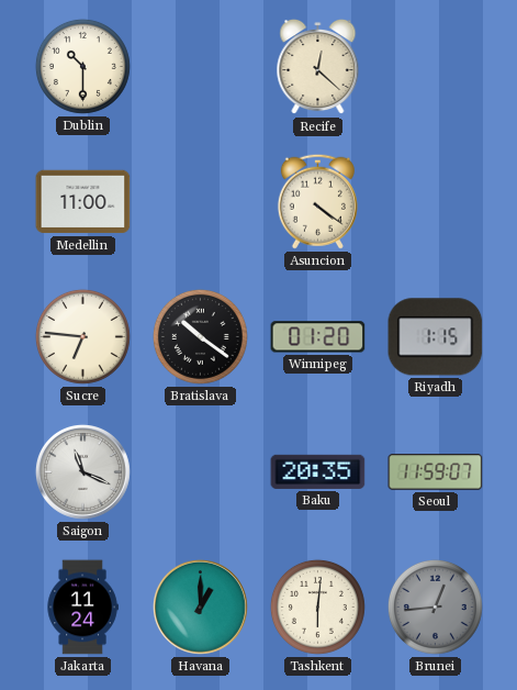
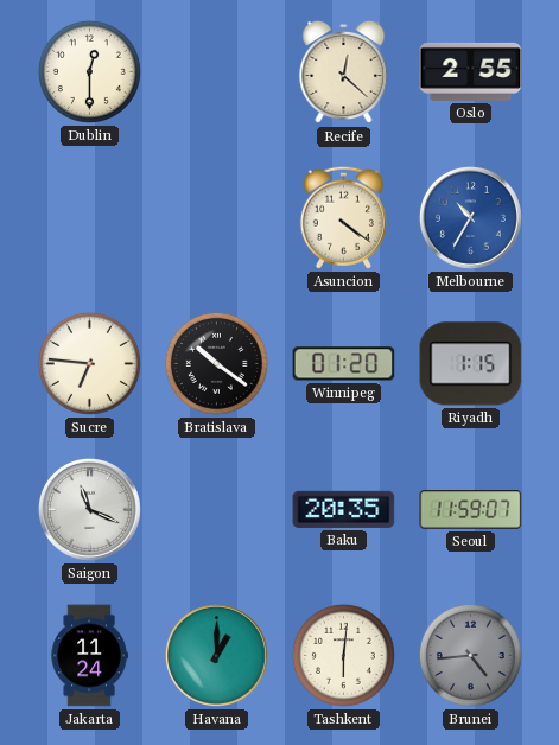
Dublin: 10:30 -> 12:30 (89, 71)
Oslo: none -> 2:55 (471, 71)
Medellin: 11:00 -> none (83, 202)
Melbourne: none -> 10:35 (470, 217)
Brunei: 12:44 -> 4:44 (470, 655)
